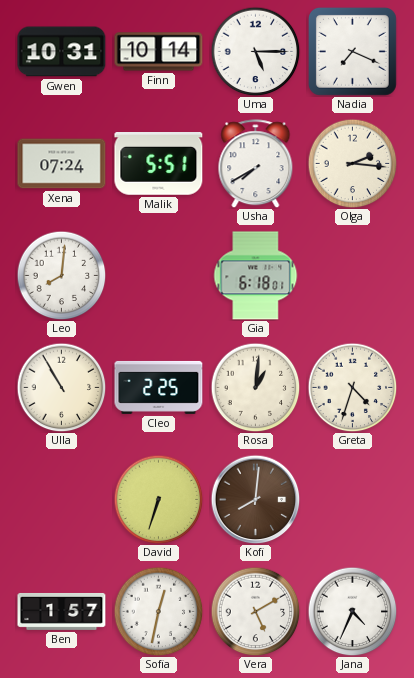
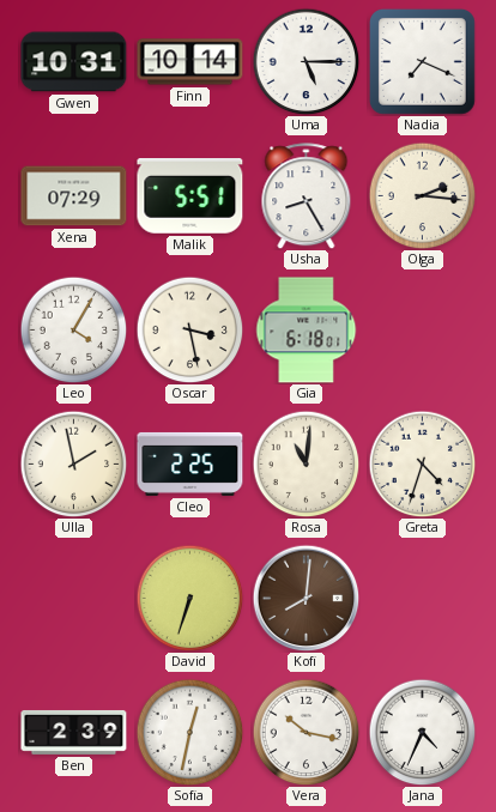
Xena: 07:24 -> 07:29 (74, 196)
Usha: 7:40 -> 8:25 (307, 196)
Leo: 8:01 -> 4:05 (73, 329)
Oscar: none -> 3:28 (189, 329)
Ulla: 10:55 -> 1:58 (73, 463)
Rosa: 1:01 -> 11:01 (306, 463)
Ben: 1:57 -> 2:39 (74, 732)
Vera: 5:10 -> 10:17 (306, 732)
